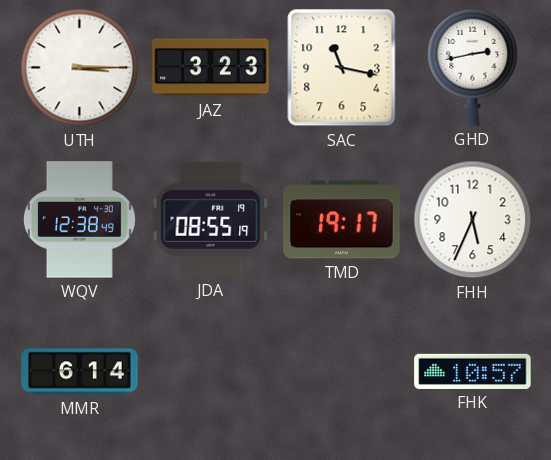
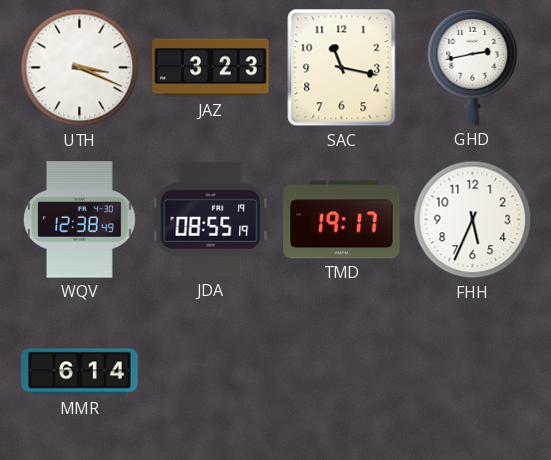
UTH: 3:15 -> 3:19 (80, 68)
FHK: 10:57 -> none (473, 371)
